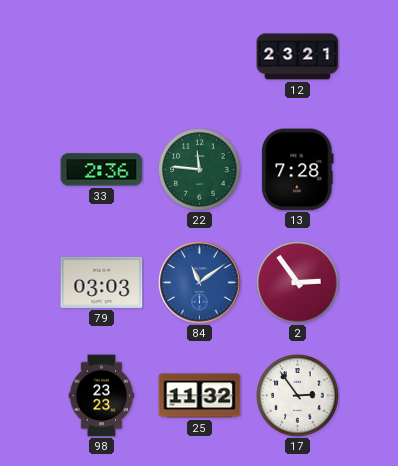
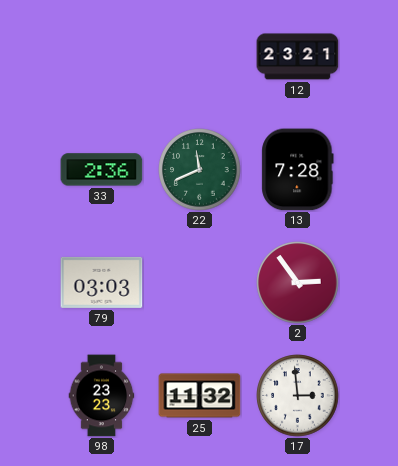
22: 11:46 -> 11:41 (200, 170)
84: 11:09 -> none (200, 283)
17: 2:54 -> 2:59 (298, 396)
